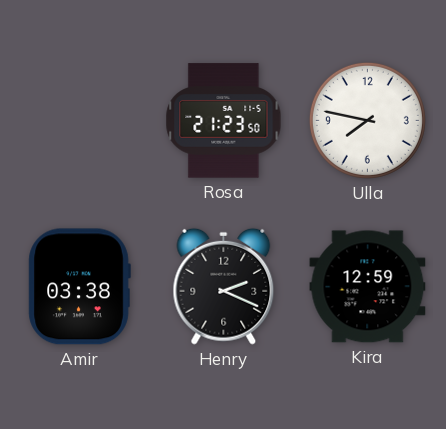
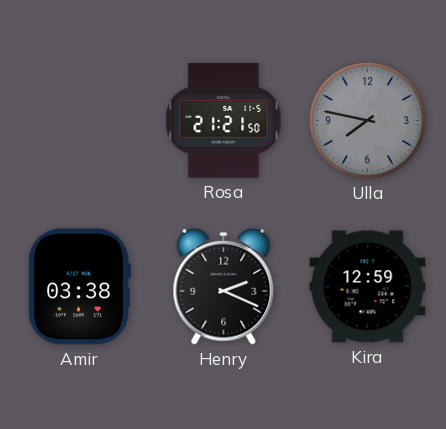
Rosa: 21:23 -> 21:21 (224, 121)
Ulla dial: white -> grey (367, 120)
